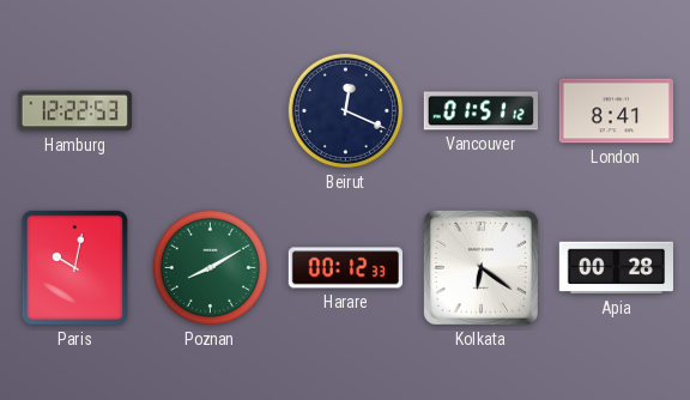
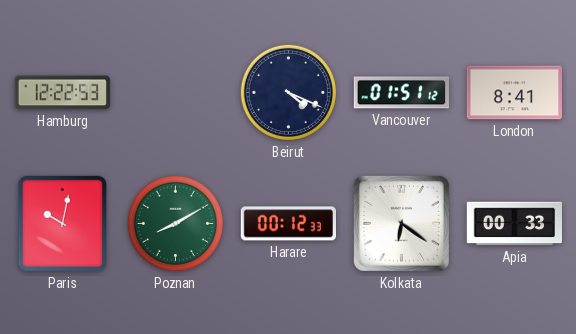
Beirut: 12:19 -> 4:19 (288, 92)
Apia: 00:28 -> 00:33 (514, 224)
